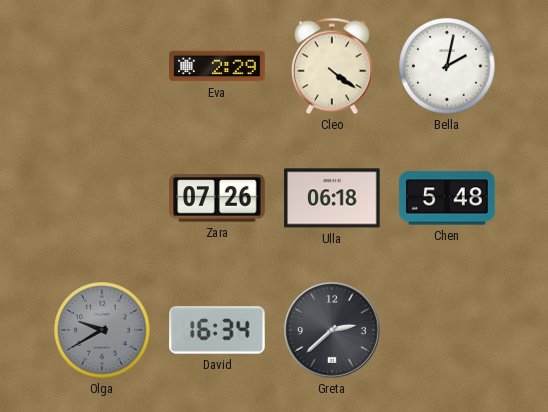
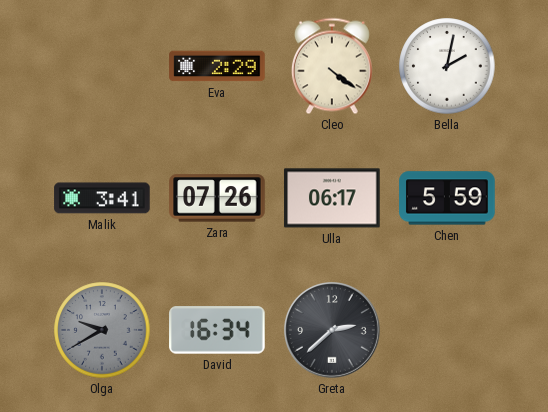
Malik: none -> 3:41 (102, 198)
Ulla: 06:18 -> 06:17 (332, 198)
Chen: 5:48 -> 5:59 (447, 198)
